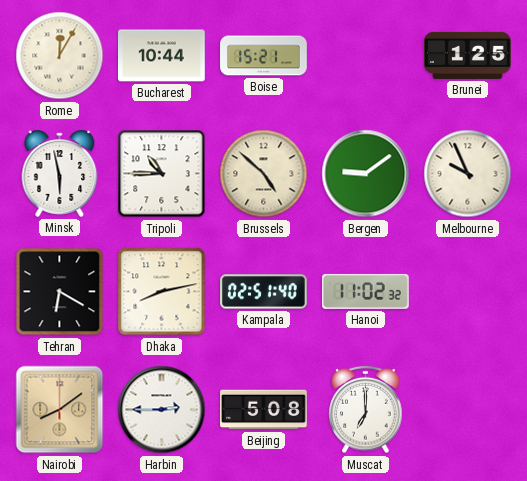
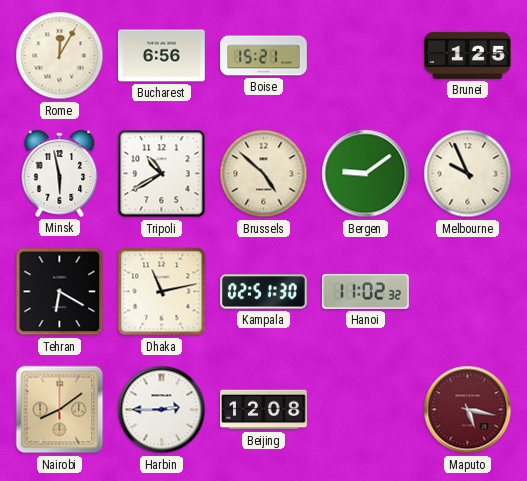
Bucharest: 10:44 -> 6:56 (162, 56)
Tripoli: 10:45 -> 10:40 (162, 174)
Dhaka: 8:13 -> 11:13 (162, 292)
Kampala: 02:51:40 -> 02:51:30 (264, 292)
Beijing: 5:08 -> 12:08 (264, 410)
Muscat: 7:00 -> none (366, 410)
Maputo: none -> 5:17 (468, 410)
